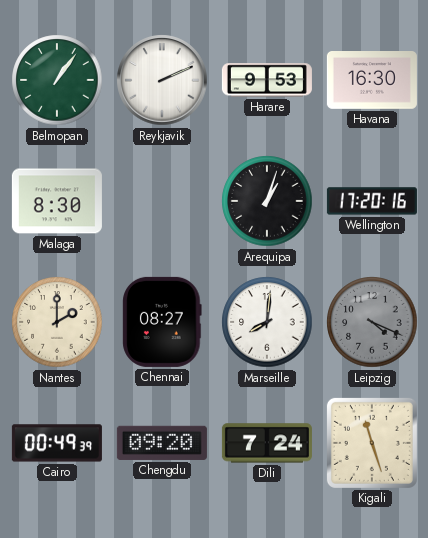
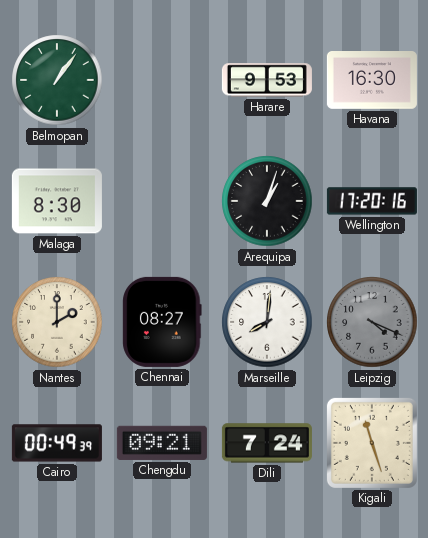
Reykjavik: 2:11 -> none (162, 80)
Chengdu: 09:20 -> 09:21 (162, 443)
